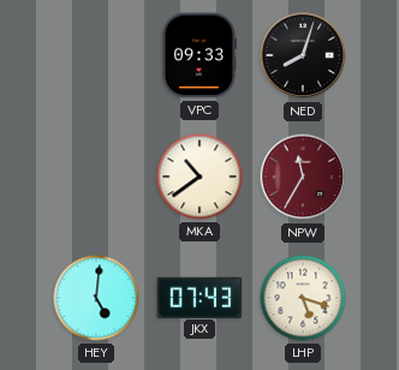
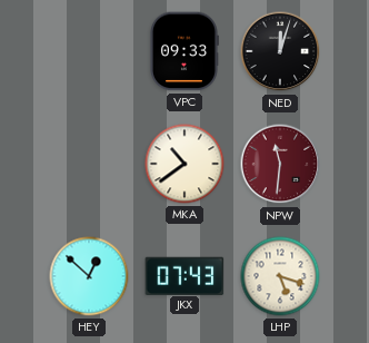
NED: 8:03 -> 12:03 (280, 51)
NPW: 11:35 -> 11:31 (280, 164)
HEY: 5:01 -> 12:52 (89, 276)
